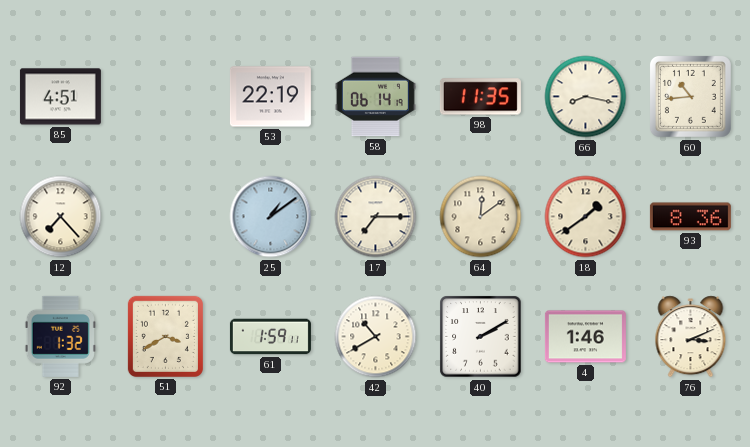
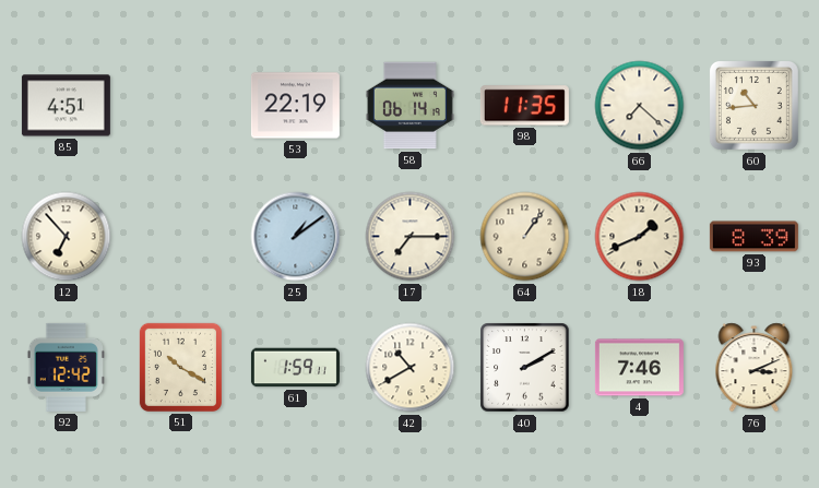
66: 8:17 -> 7:22 (640, 106)
12: 7:23 -> 6:53 (67, 237)
64: 12:09 -> 1:06 (525, 237)
18: 1:39 -> 1:41 (640, 237)
93: 8:36 -> 8:39 (753, 237)
92: 1:32 -> 12:42 (66, 367)
51: 3:40 -> 10:20 (180, 367)
4: 1:46 -> 7:46 (639, 368)
